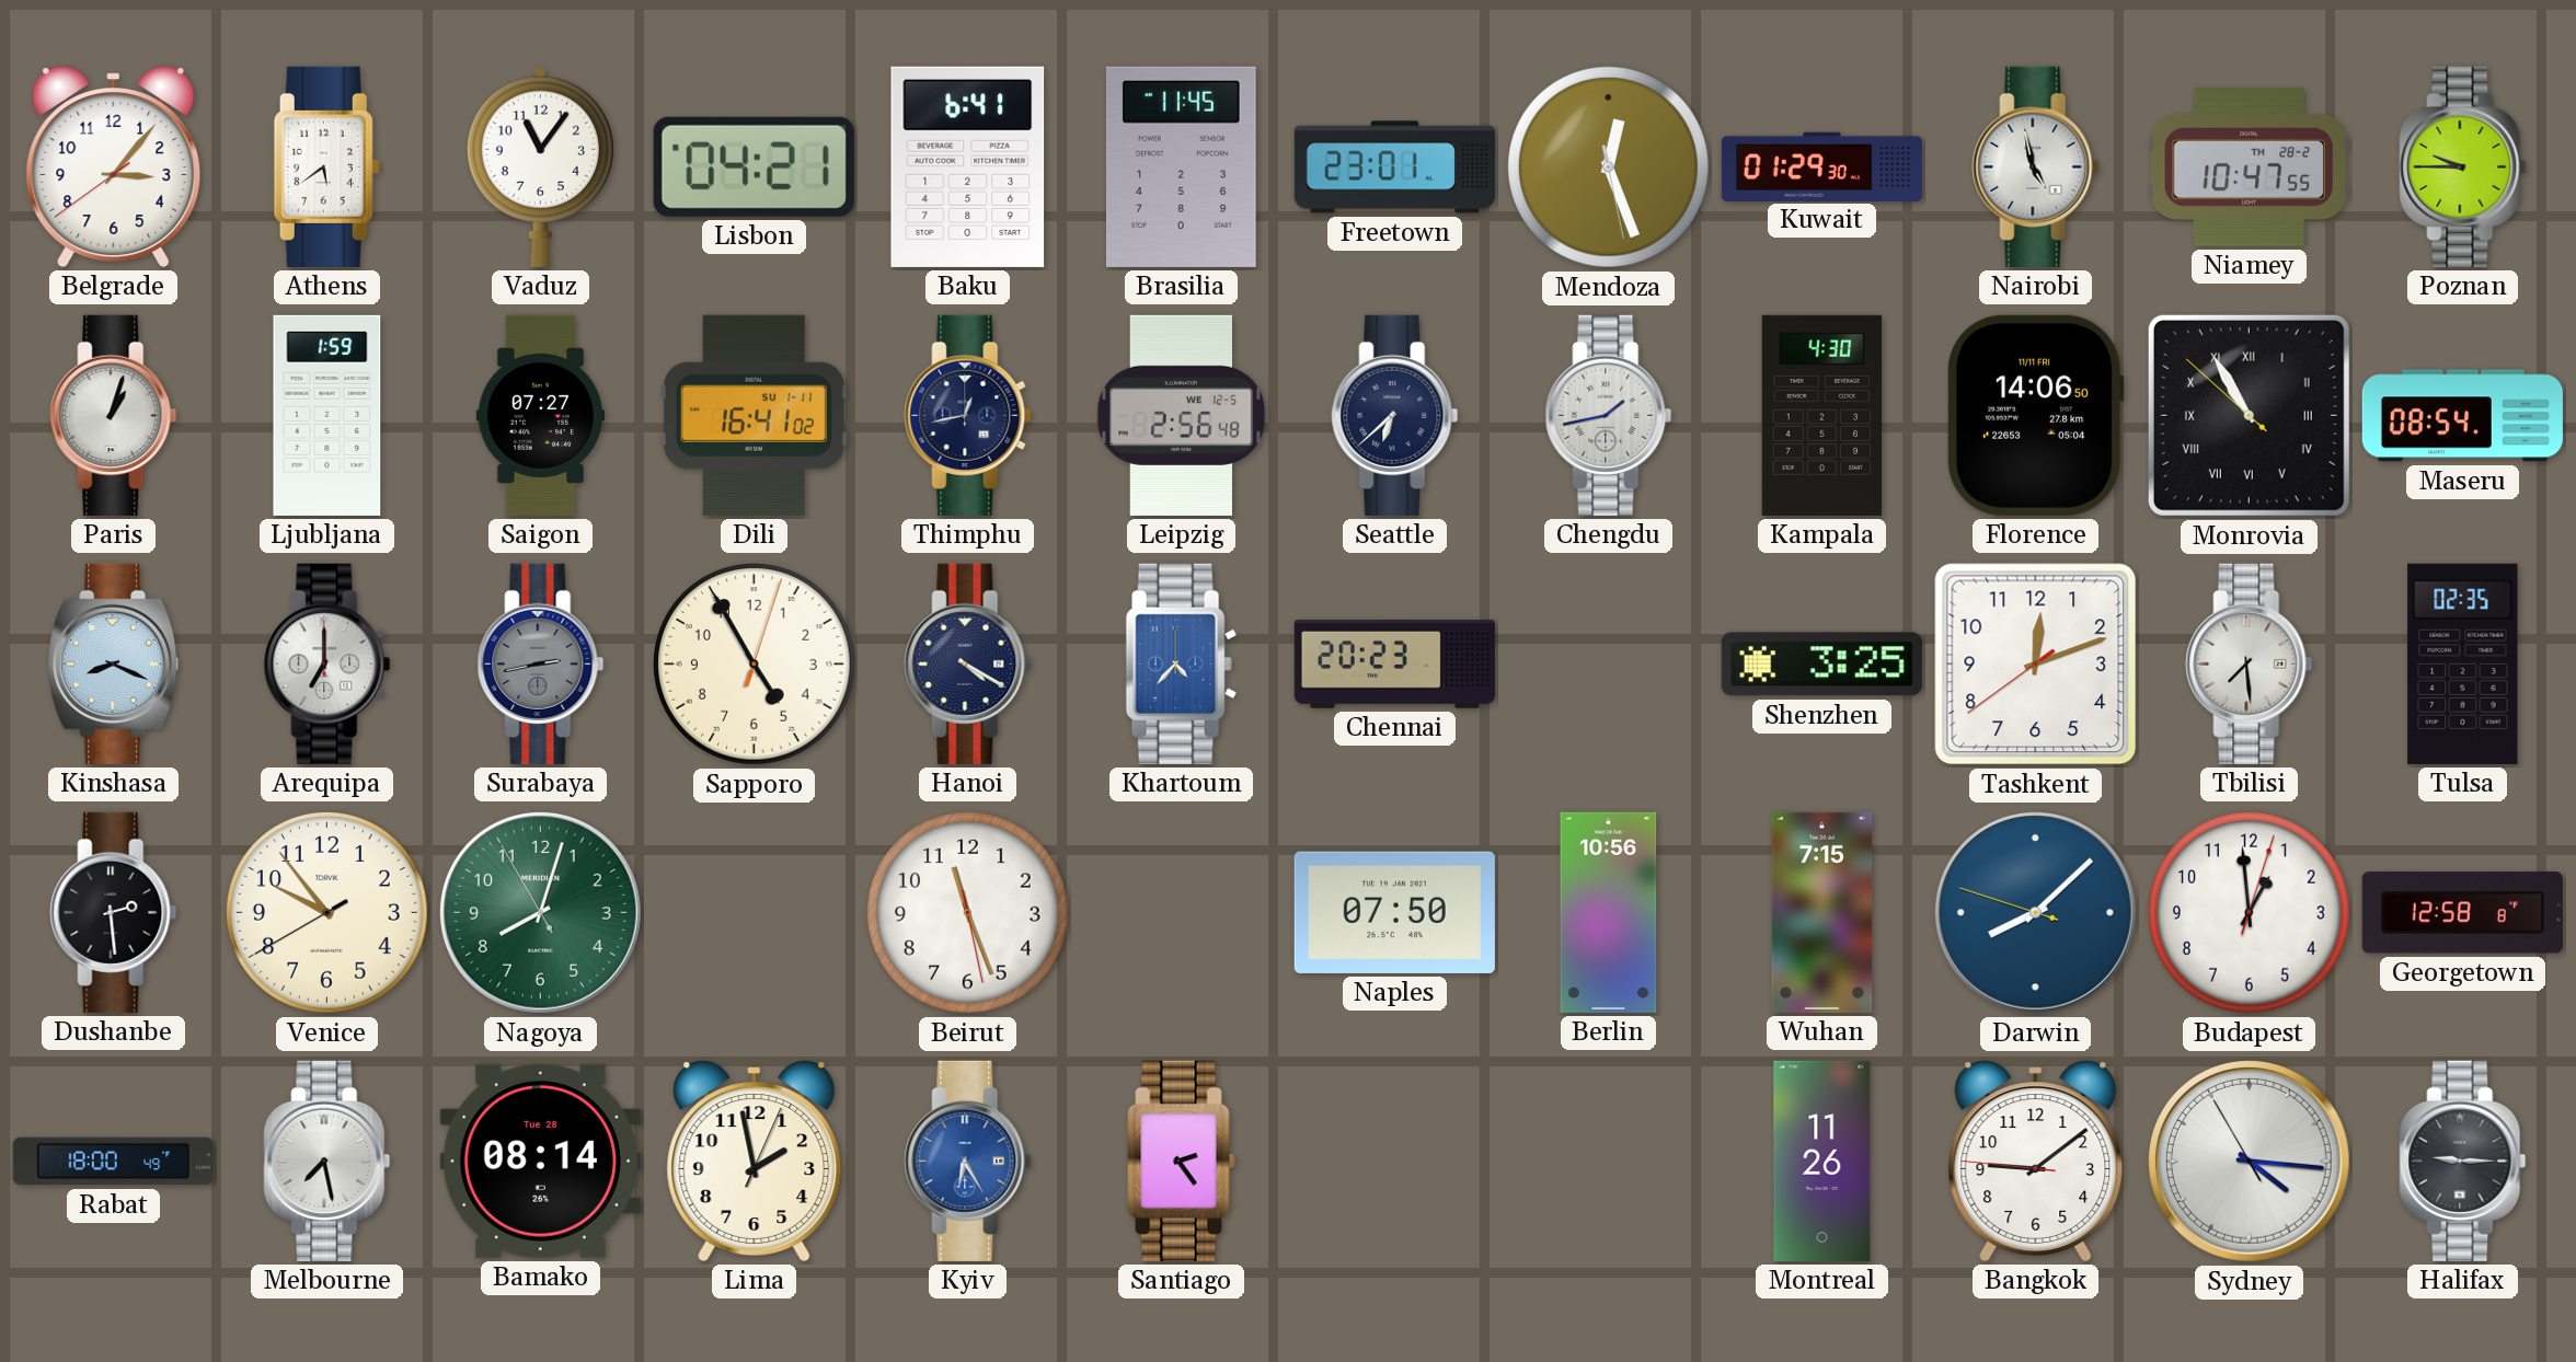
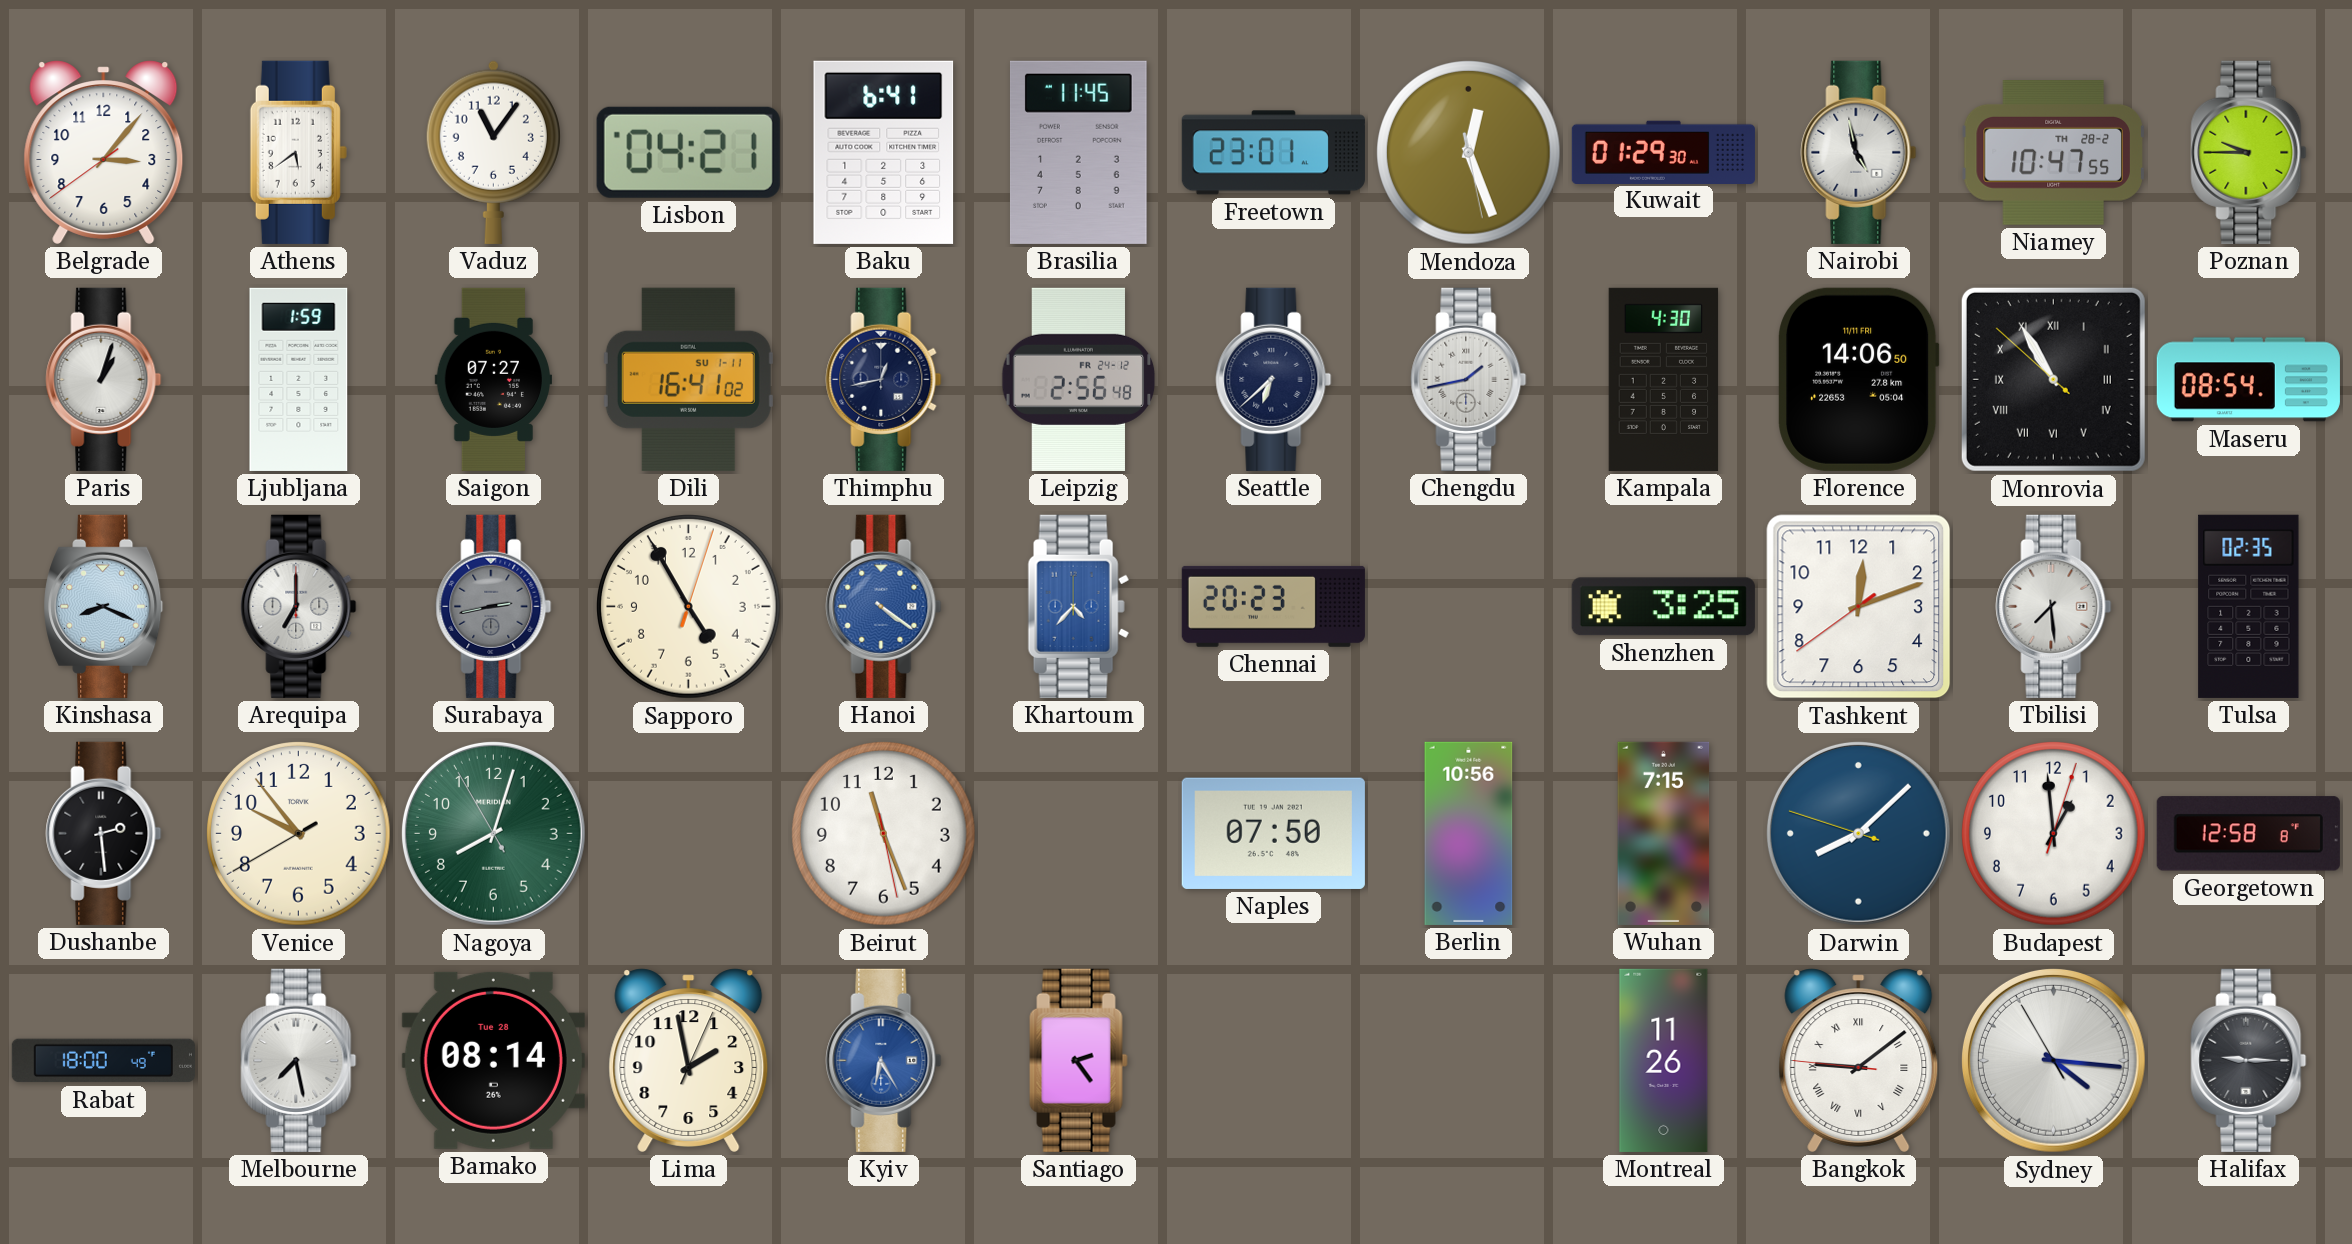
Leipzig date: WE 12-5 -> FR 24-12 (1079, 379)
Hanoi: 4:20 -> 4:21 (884, 606)
Hanoi dial: navy -> blue (884, 606)
Bangkok numerals: Arabic -> Roman (1859, 1060)
